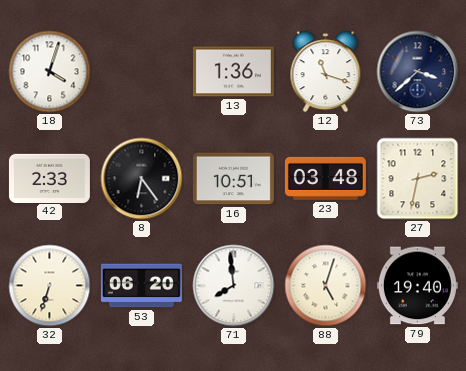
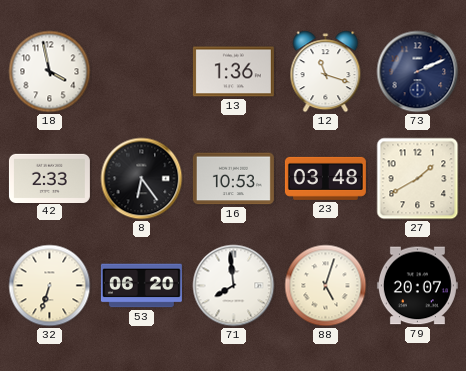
18: 4:03 -> 3:58 (50, 72)
73: 3:38 -> 2:11 (418, 72)
16: 10:51 -> 10:53 (233, 179)
27: 2:32 -> 1:40 (418, 179)
79: 19:40 -> 20:07 (417, 286)
